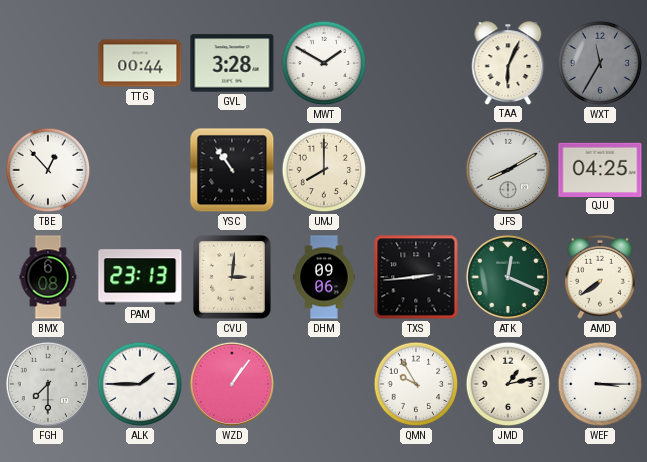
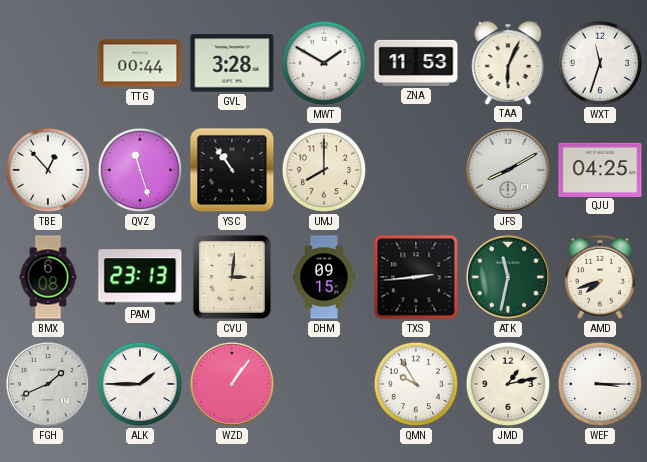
ZNA: none -> 11:53 (416, 63)
WXT: 11:35 -> 11:33 (600, 63)
WXT dial: grey -> white (600, 63)
QVZ: none -> 11:27 (140, 170)
DHM: 09:06 -> 09:15 (324, 277)
ATK: 12:19 -> 11:32 (508, 277)
AMD: 7:39 -> 7:42 (600, 277)
FGH: 7:30 -> 1:41 (48, 384)
